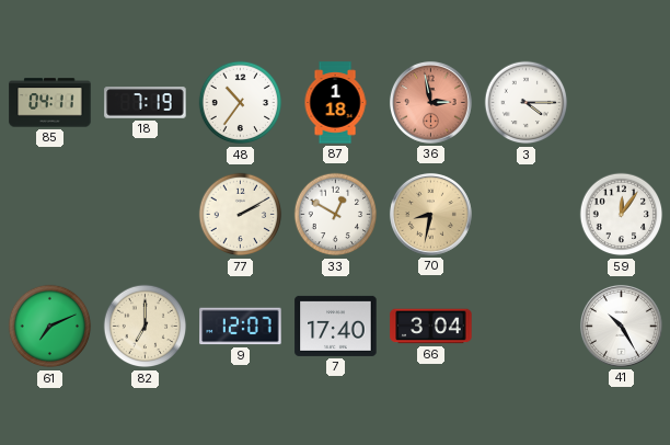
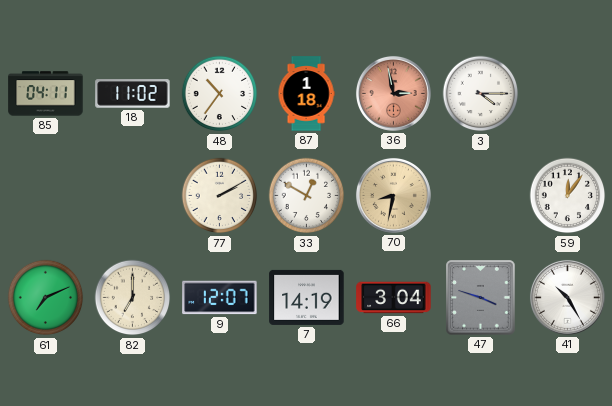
18: 7:19 -> 11:02 (133, 94)
7: 17:40 -> 14:19 (307, 297)
47: none -> 3:48 (481, 298)
